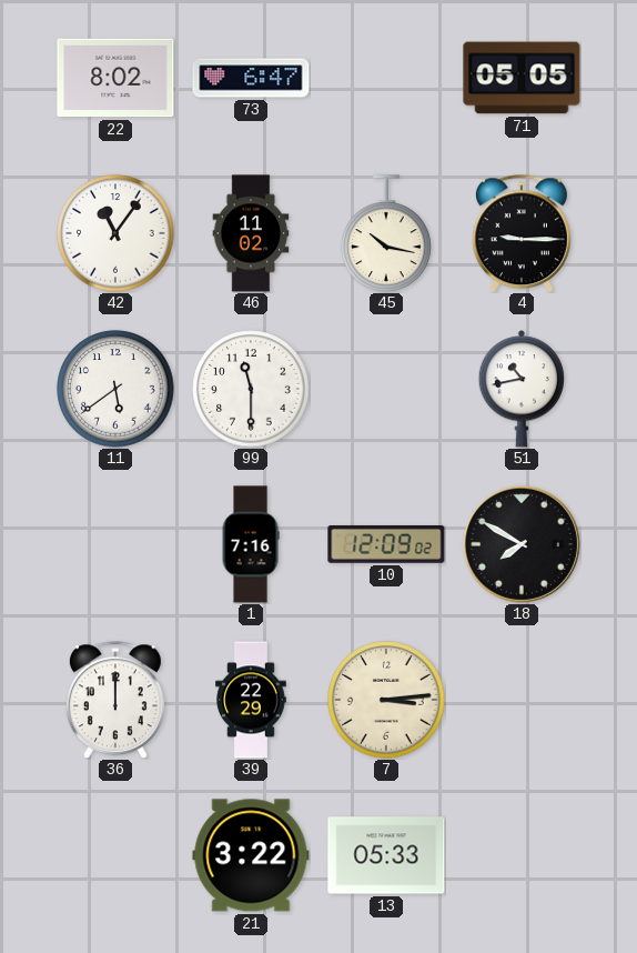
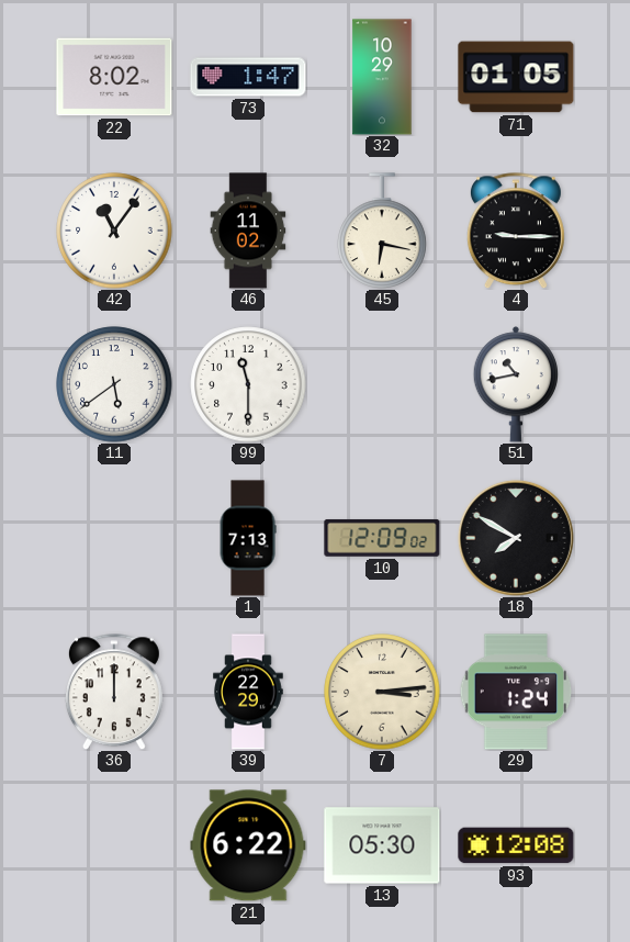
73: 6:47 -> 1:47 (248, 77)
32: none -> 10:29 (382, 77)
71: 05:05 -> 01:05 (516, 77)
45: 10:17 -> 6:17 (382, 231)
1: 7:16 -> 7:13 (248, 538)
29: none -> 1:24 (516, 692)
21: 3:22 -> 6:22 (248, 845)
13: 05:33 -> 05:30 (382, 845)
93: none -> 12:08 (516, 845)
